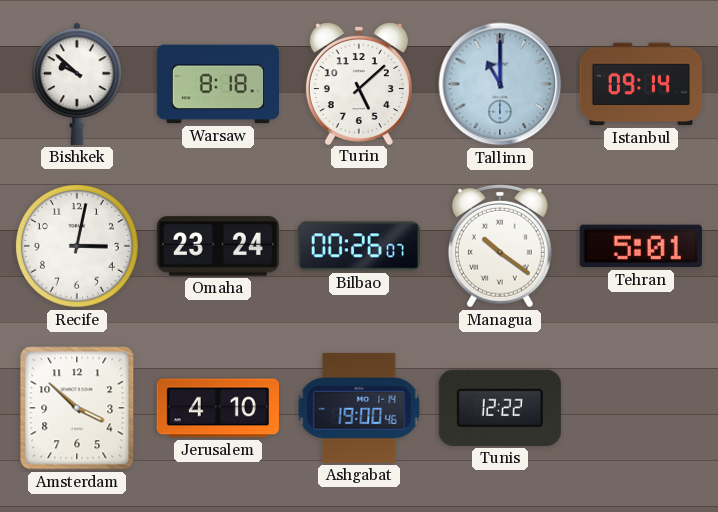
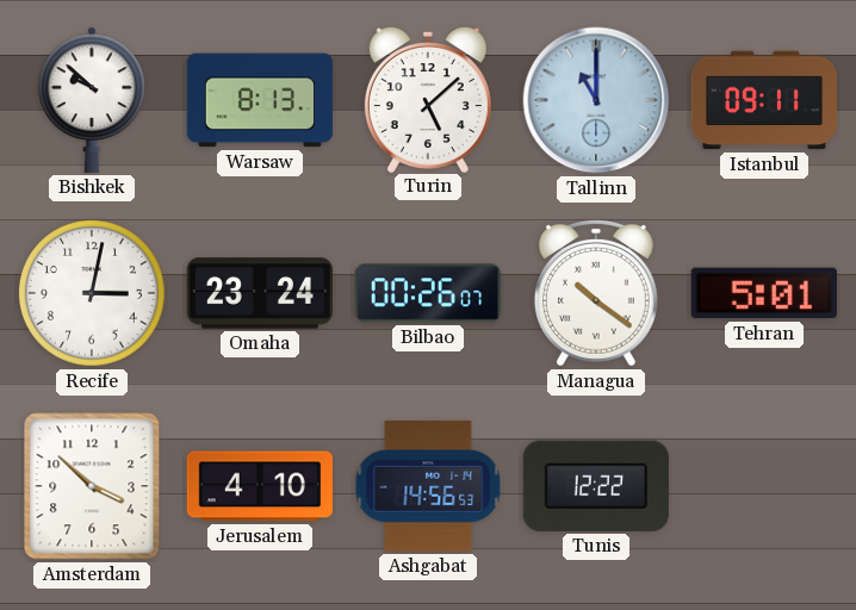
Warsaw: 8:18 -> 8:13 (260, 100)
Istanbul: 09:14 -> 09:11 (764, 100)
Ashgabat: 19:00 -> 14:56 (428, 486)
